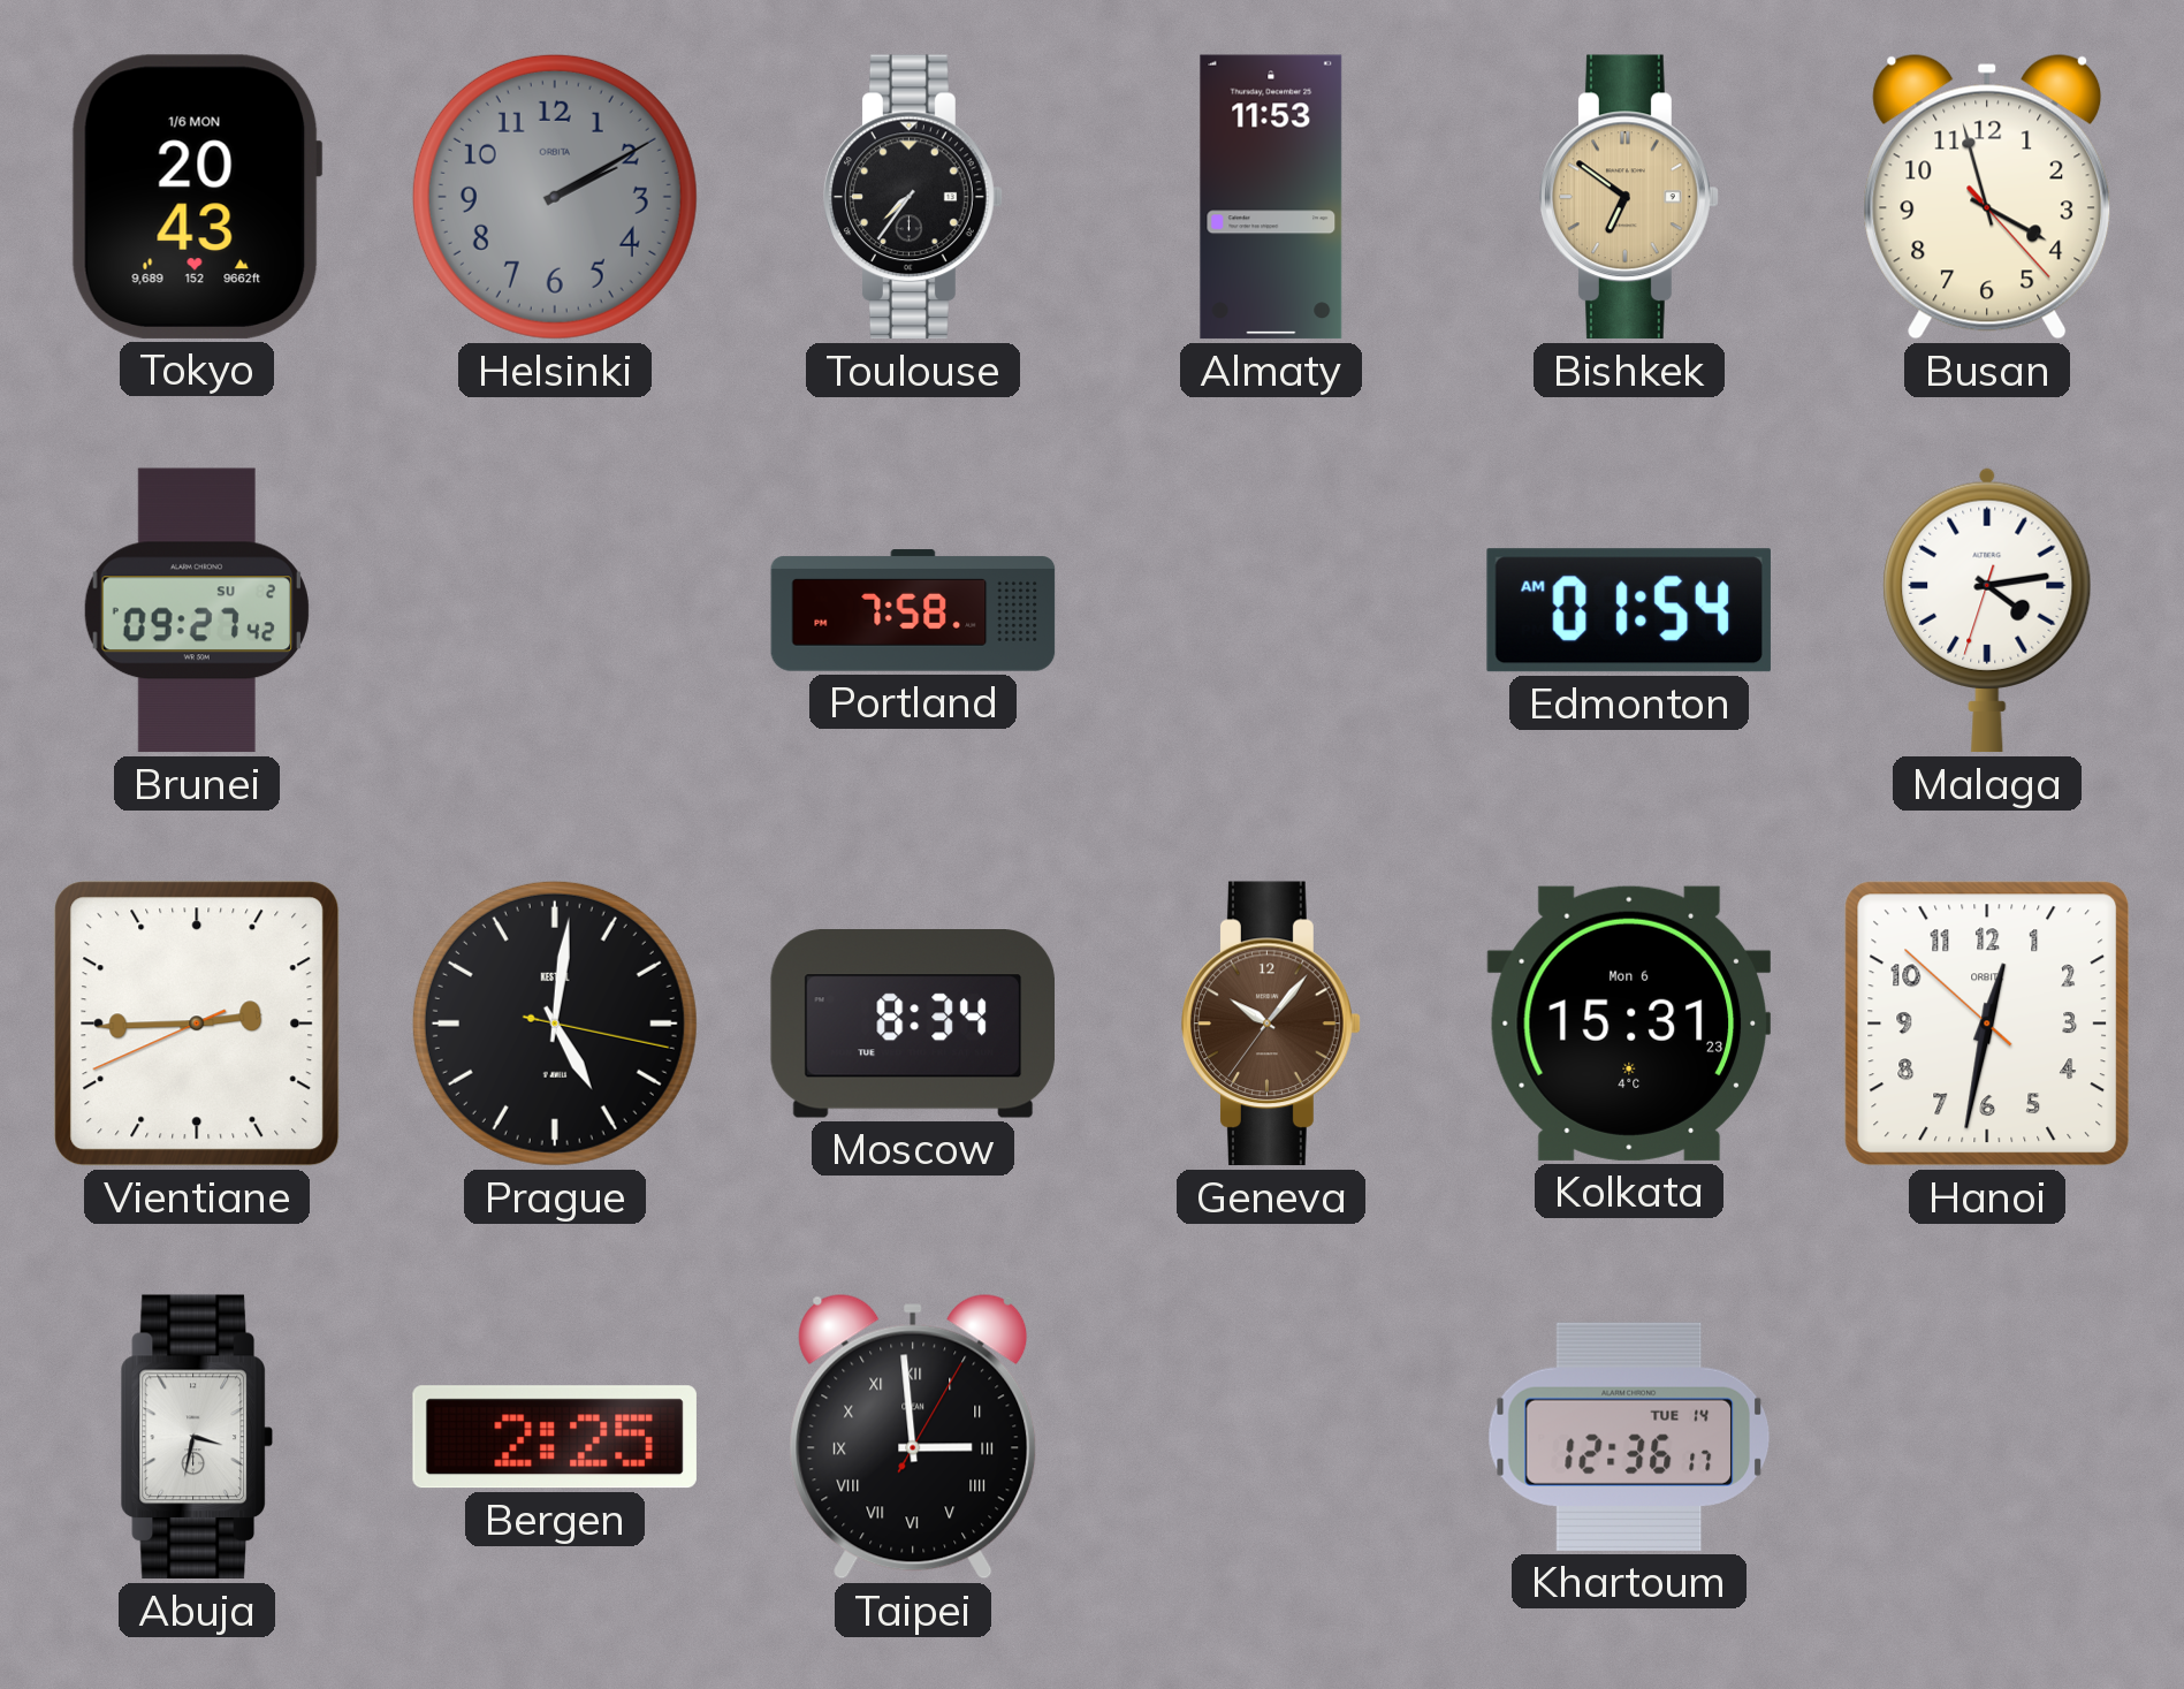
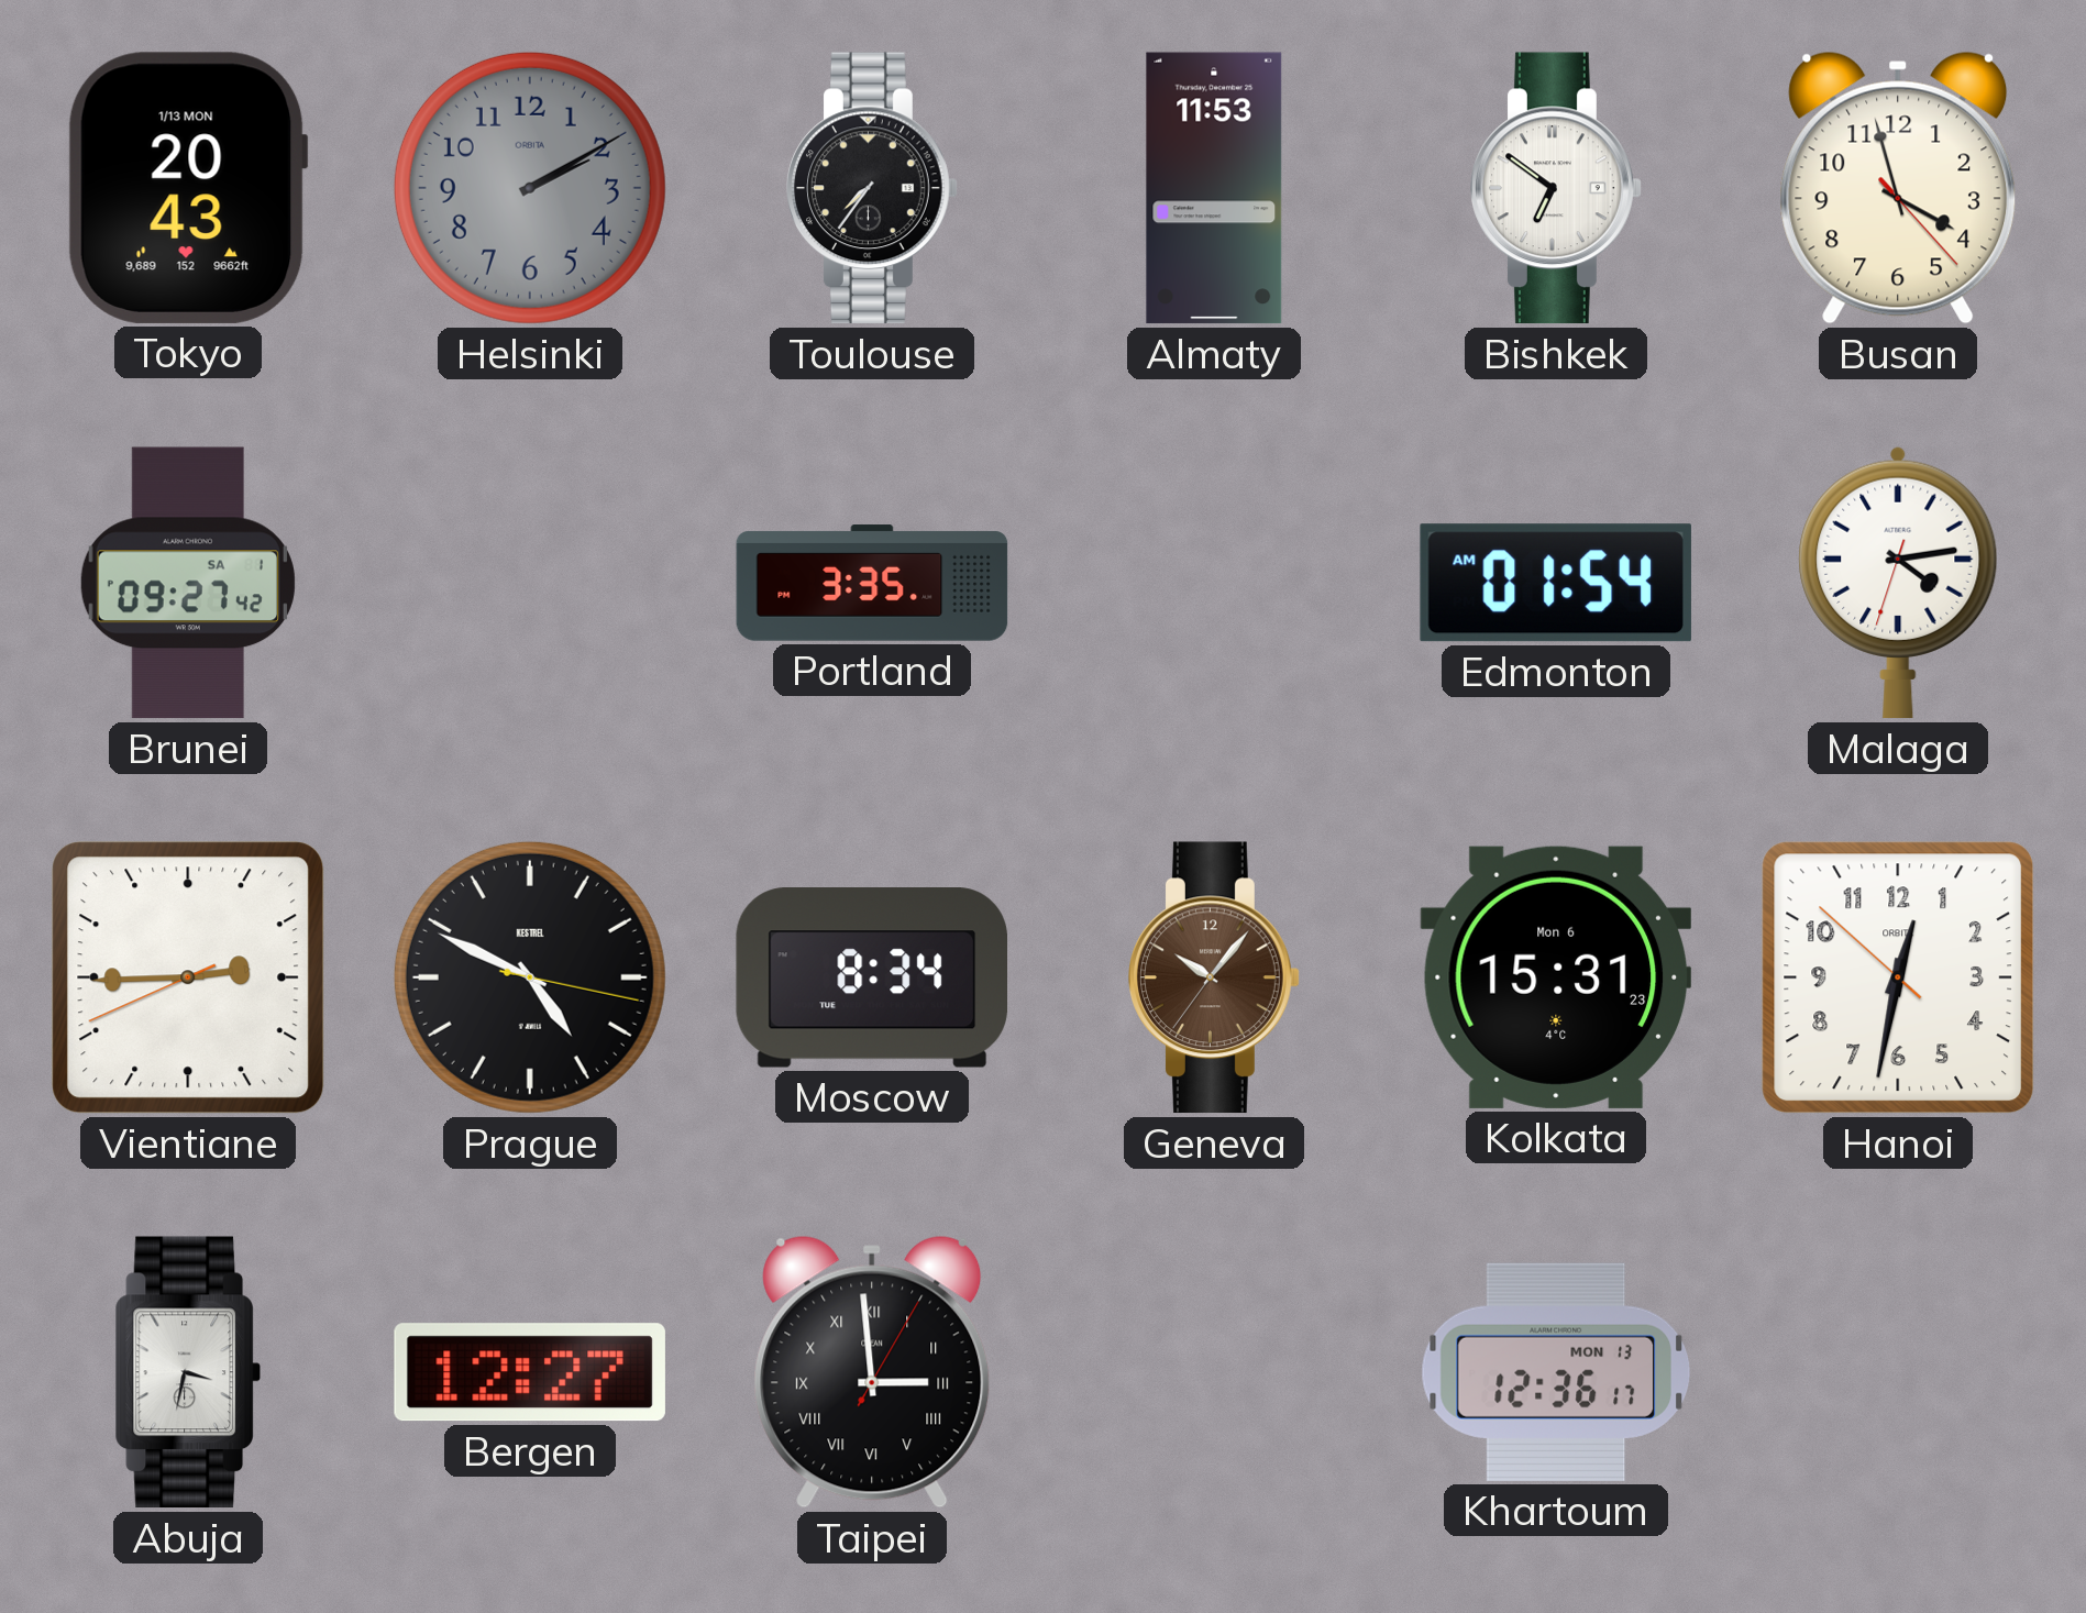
Tokyo date: 1/6 MON -> 1/13 MON (188, 188)
Bishkek dial: champagne -> white (1556, 188)
Brunei date: SU 2 -> SA 1 (188, 583)
Portland: 7:58 -> 3:35 (872, 583)
Prague: 5:01 -> 4:49 (530, 977)
Bergen: 2:25 -> 12:27 (530, 1372)
Khartoum date: TUE 14 -> MON 13 (1556, 1372)
